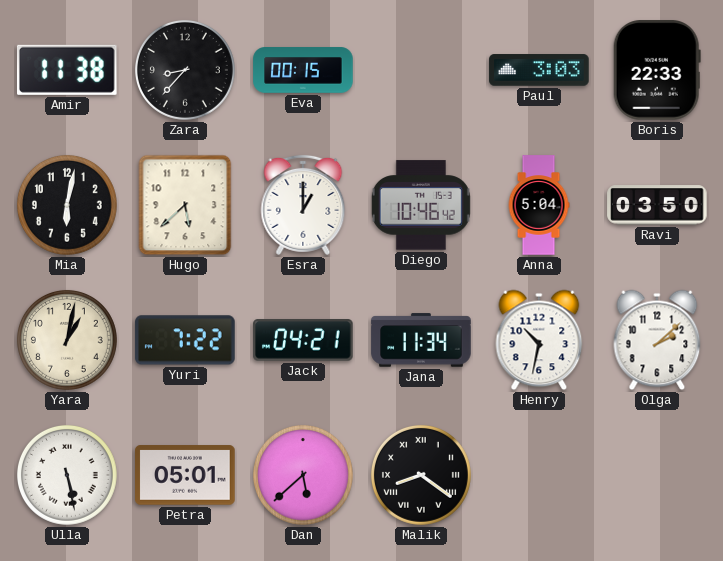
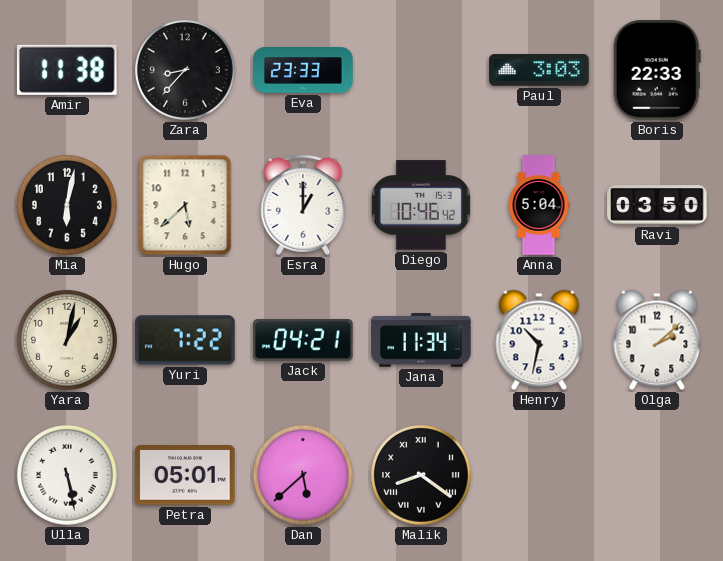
Eva: 00:15 -> 23:33 (303, 70)
